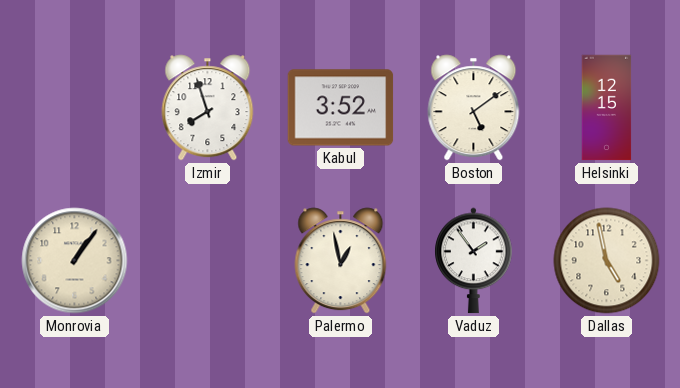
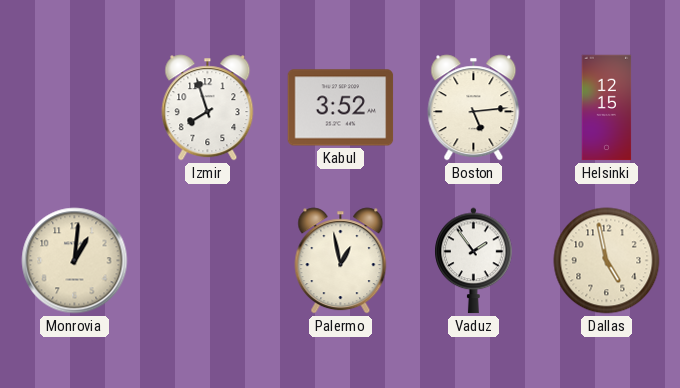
Boston: 5:09 -> 5:14 (474, 108)
Monrovia: 1:06 -> 1:01 (75, 261)
